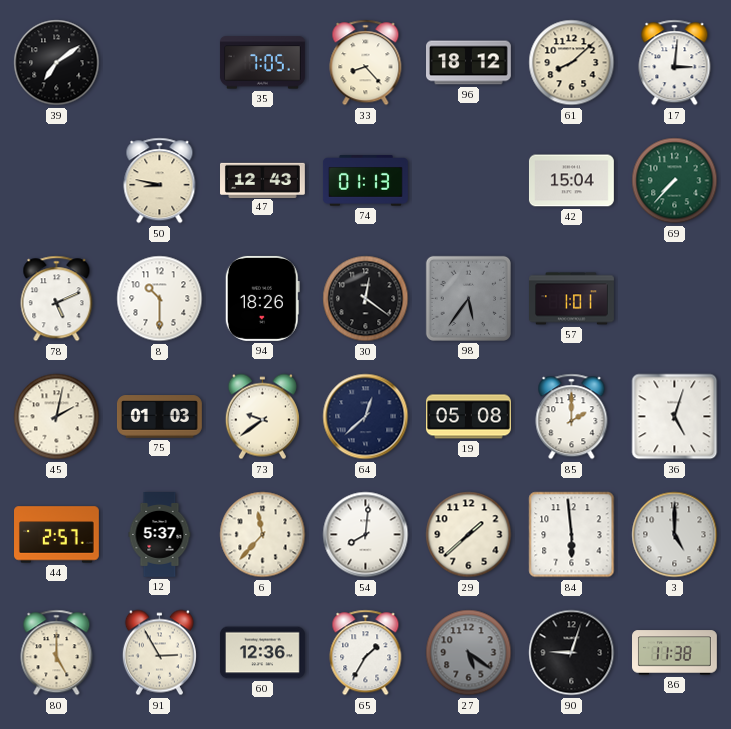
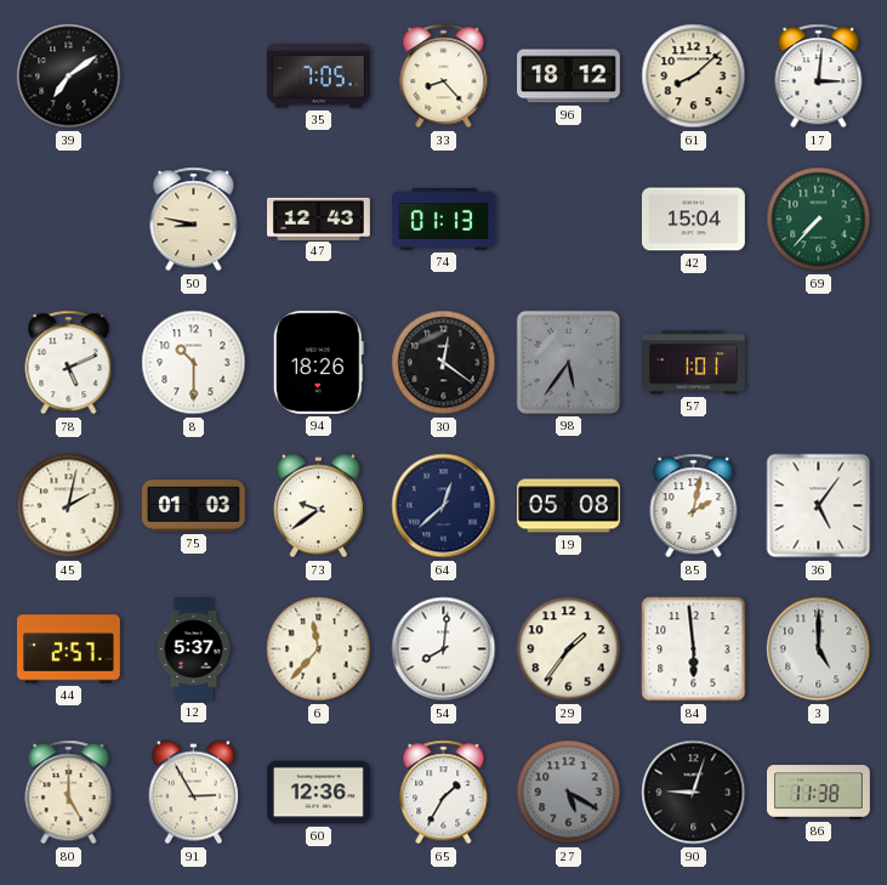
85: 2:00 -> 2:02 (694, 506)
36: 5:03 -> 5:06 (819, 506)
29: 1:38 -> 1:36 (569, 649)
27: 5:21 -> 5:20 (569, 793)
